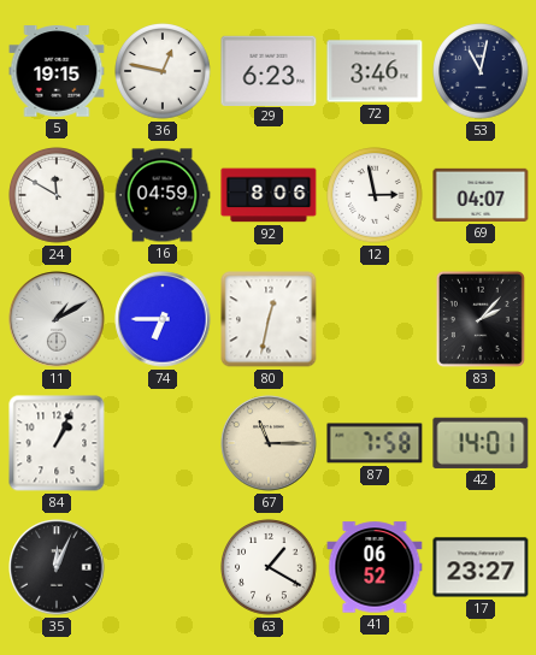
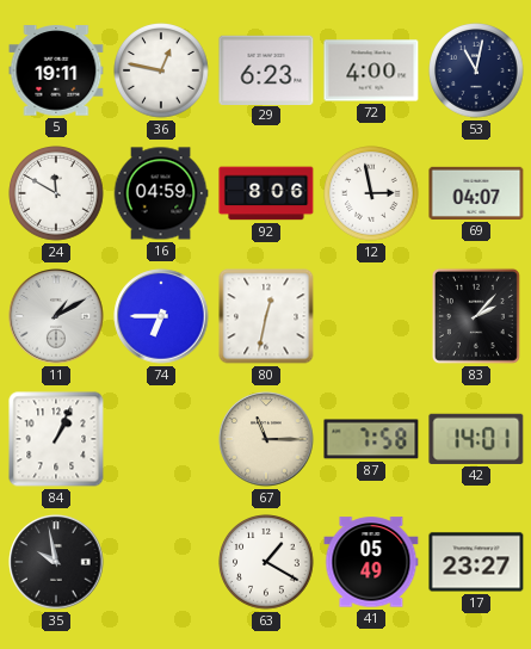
5: 19:15 -> 19:11 (56, 70)
72: 3:46 -> 4:00 (371, 70)
35: 12:04 -> 9:58 (56, 562)
41: 06:52 -> 05:49 (371, 562)
